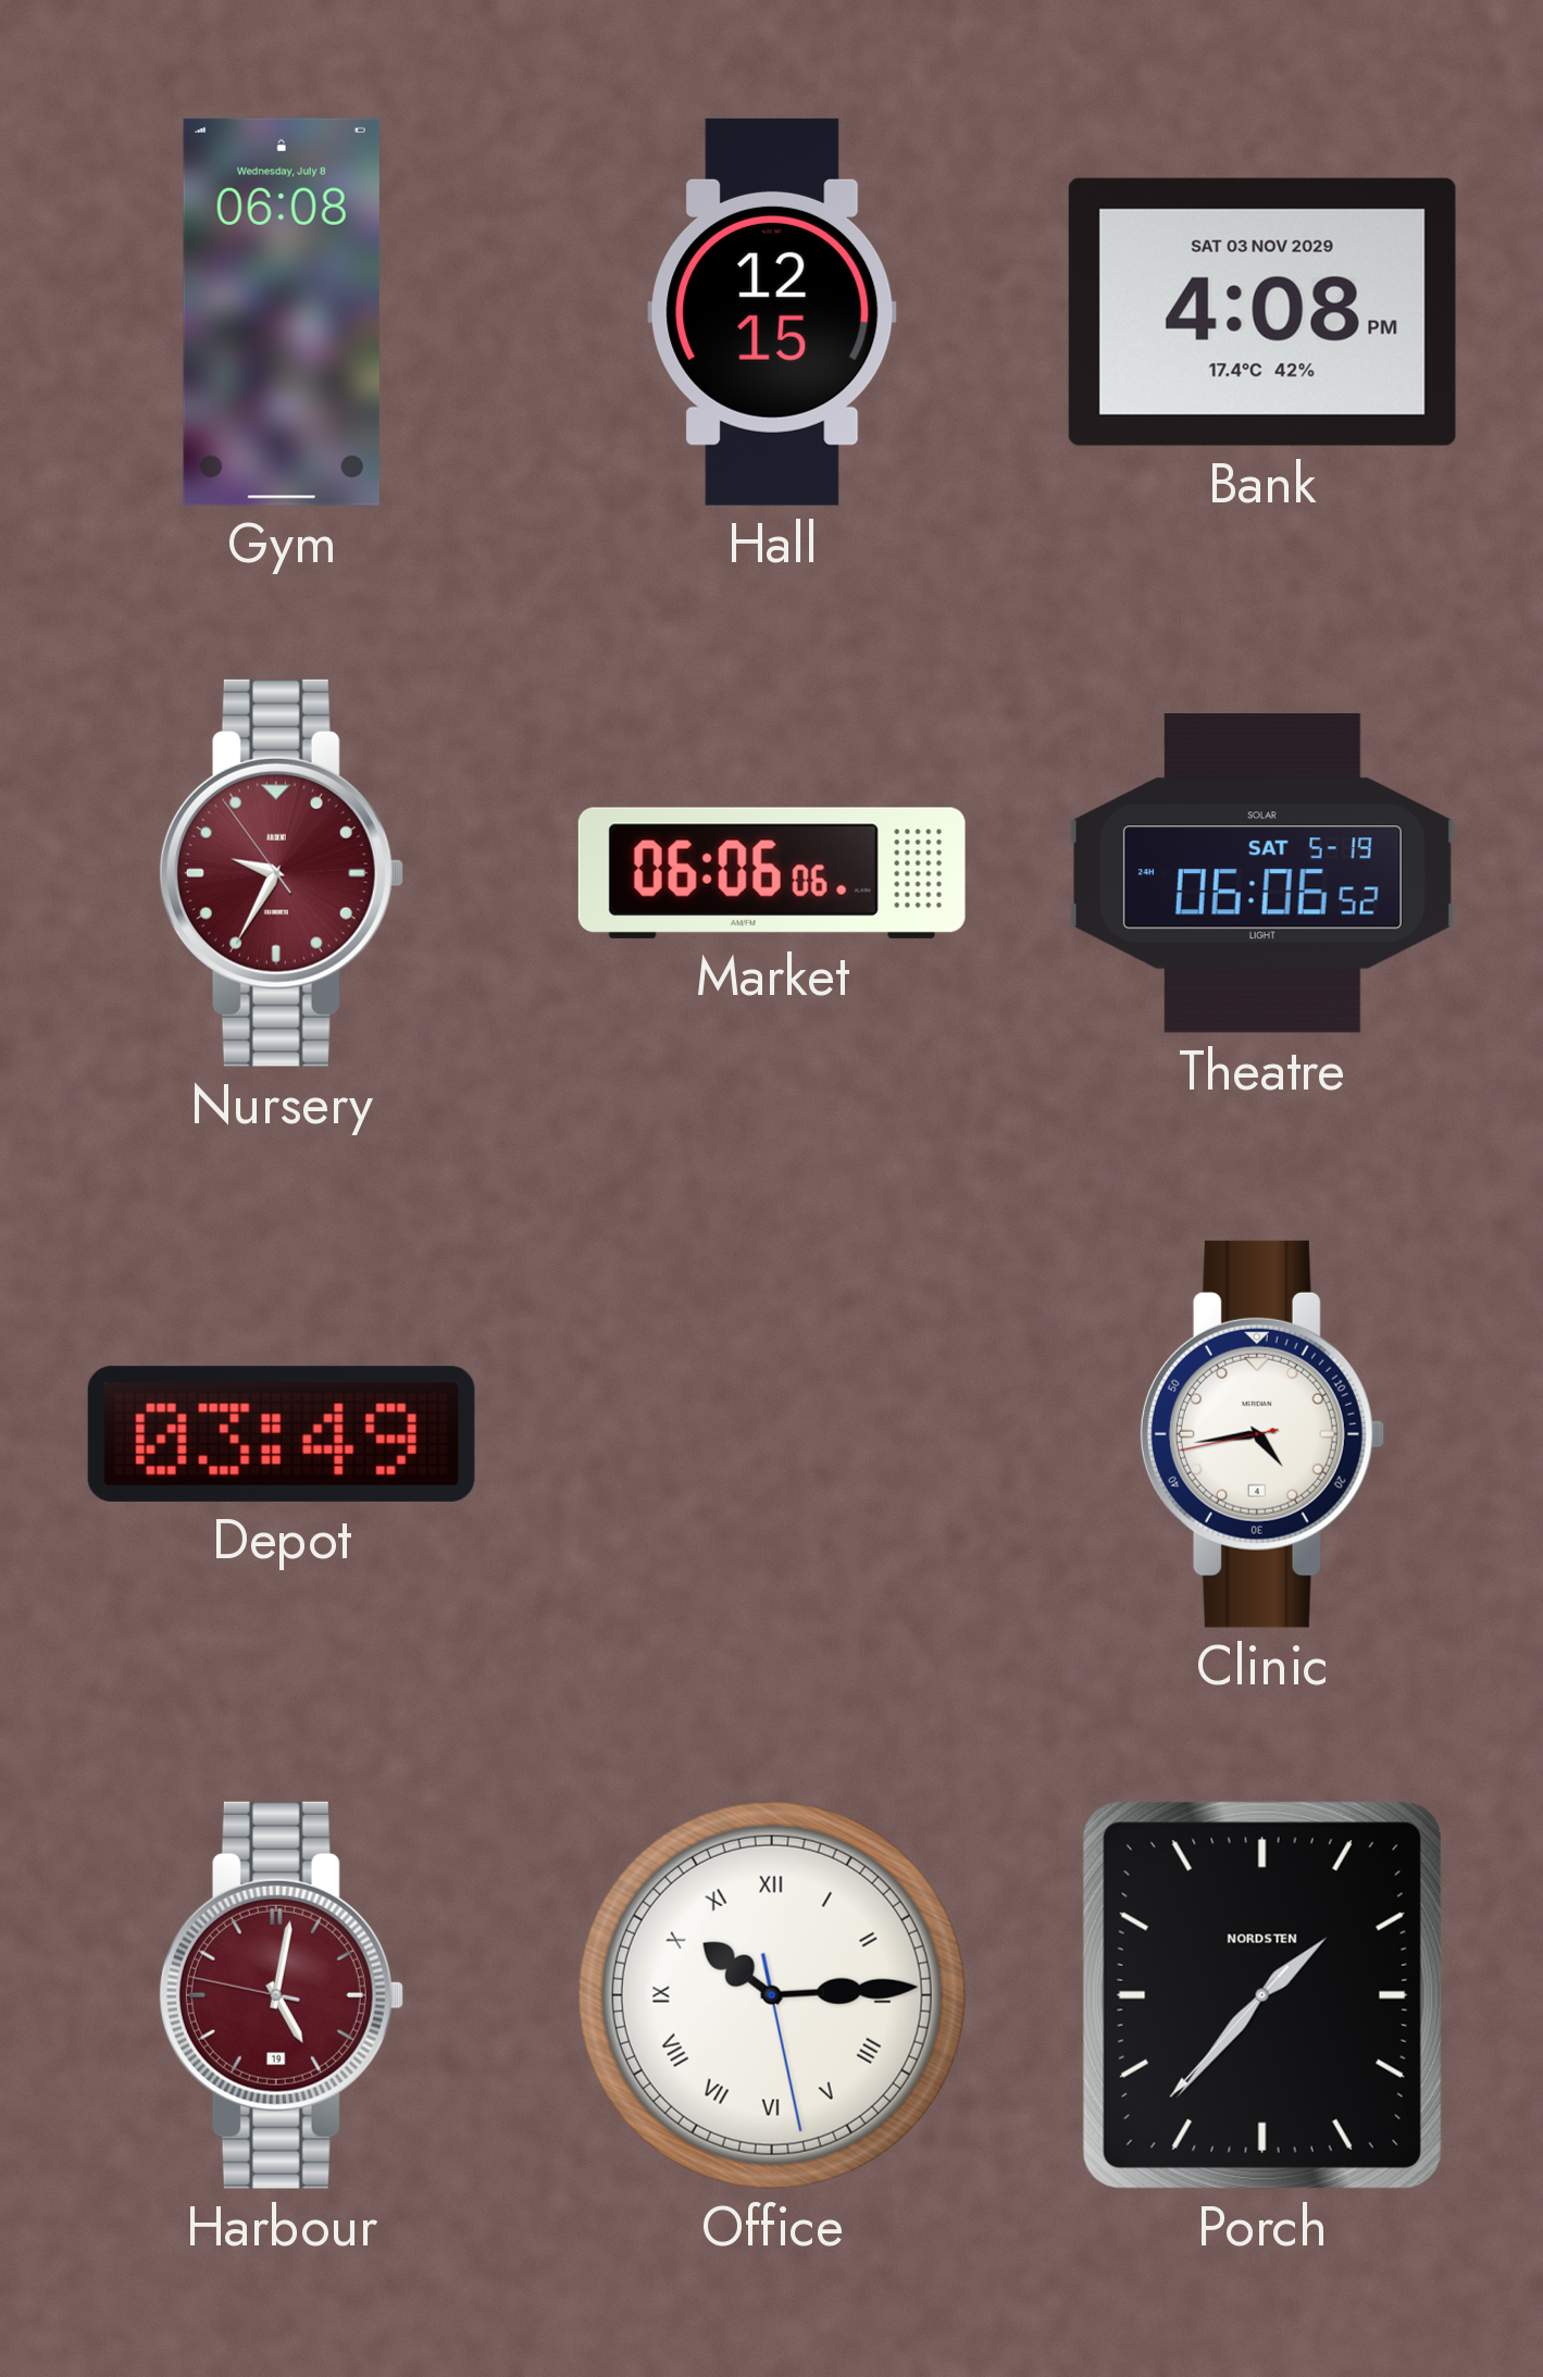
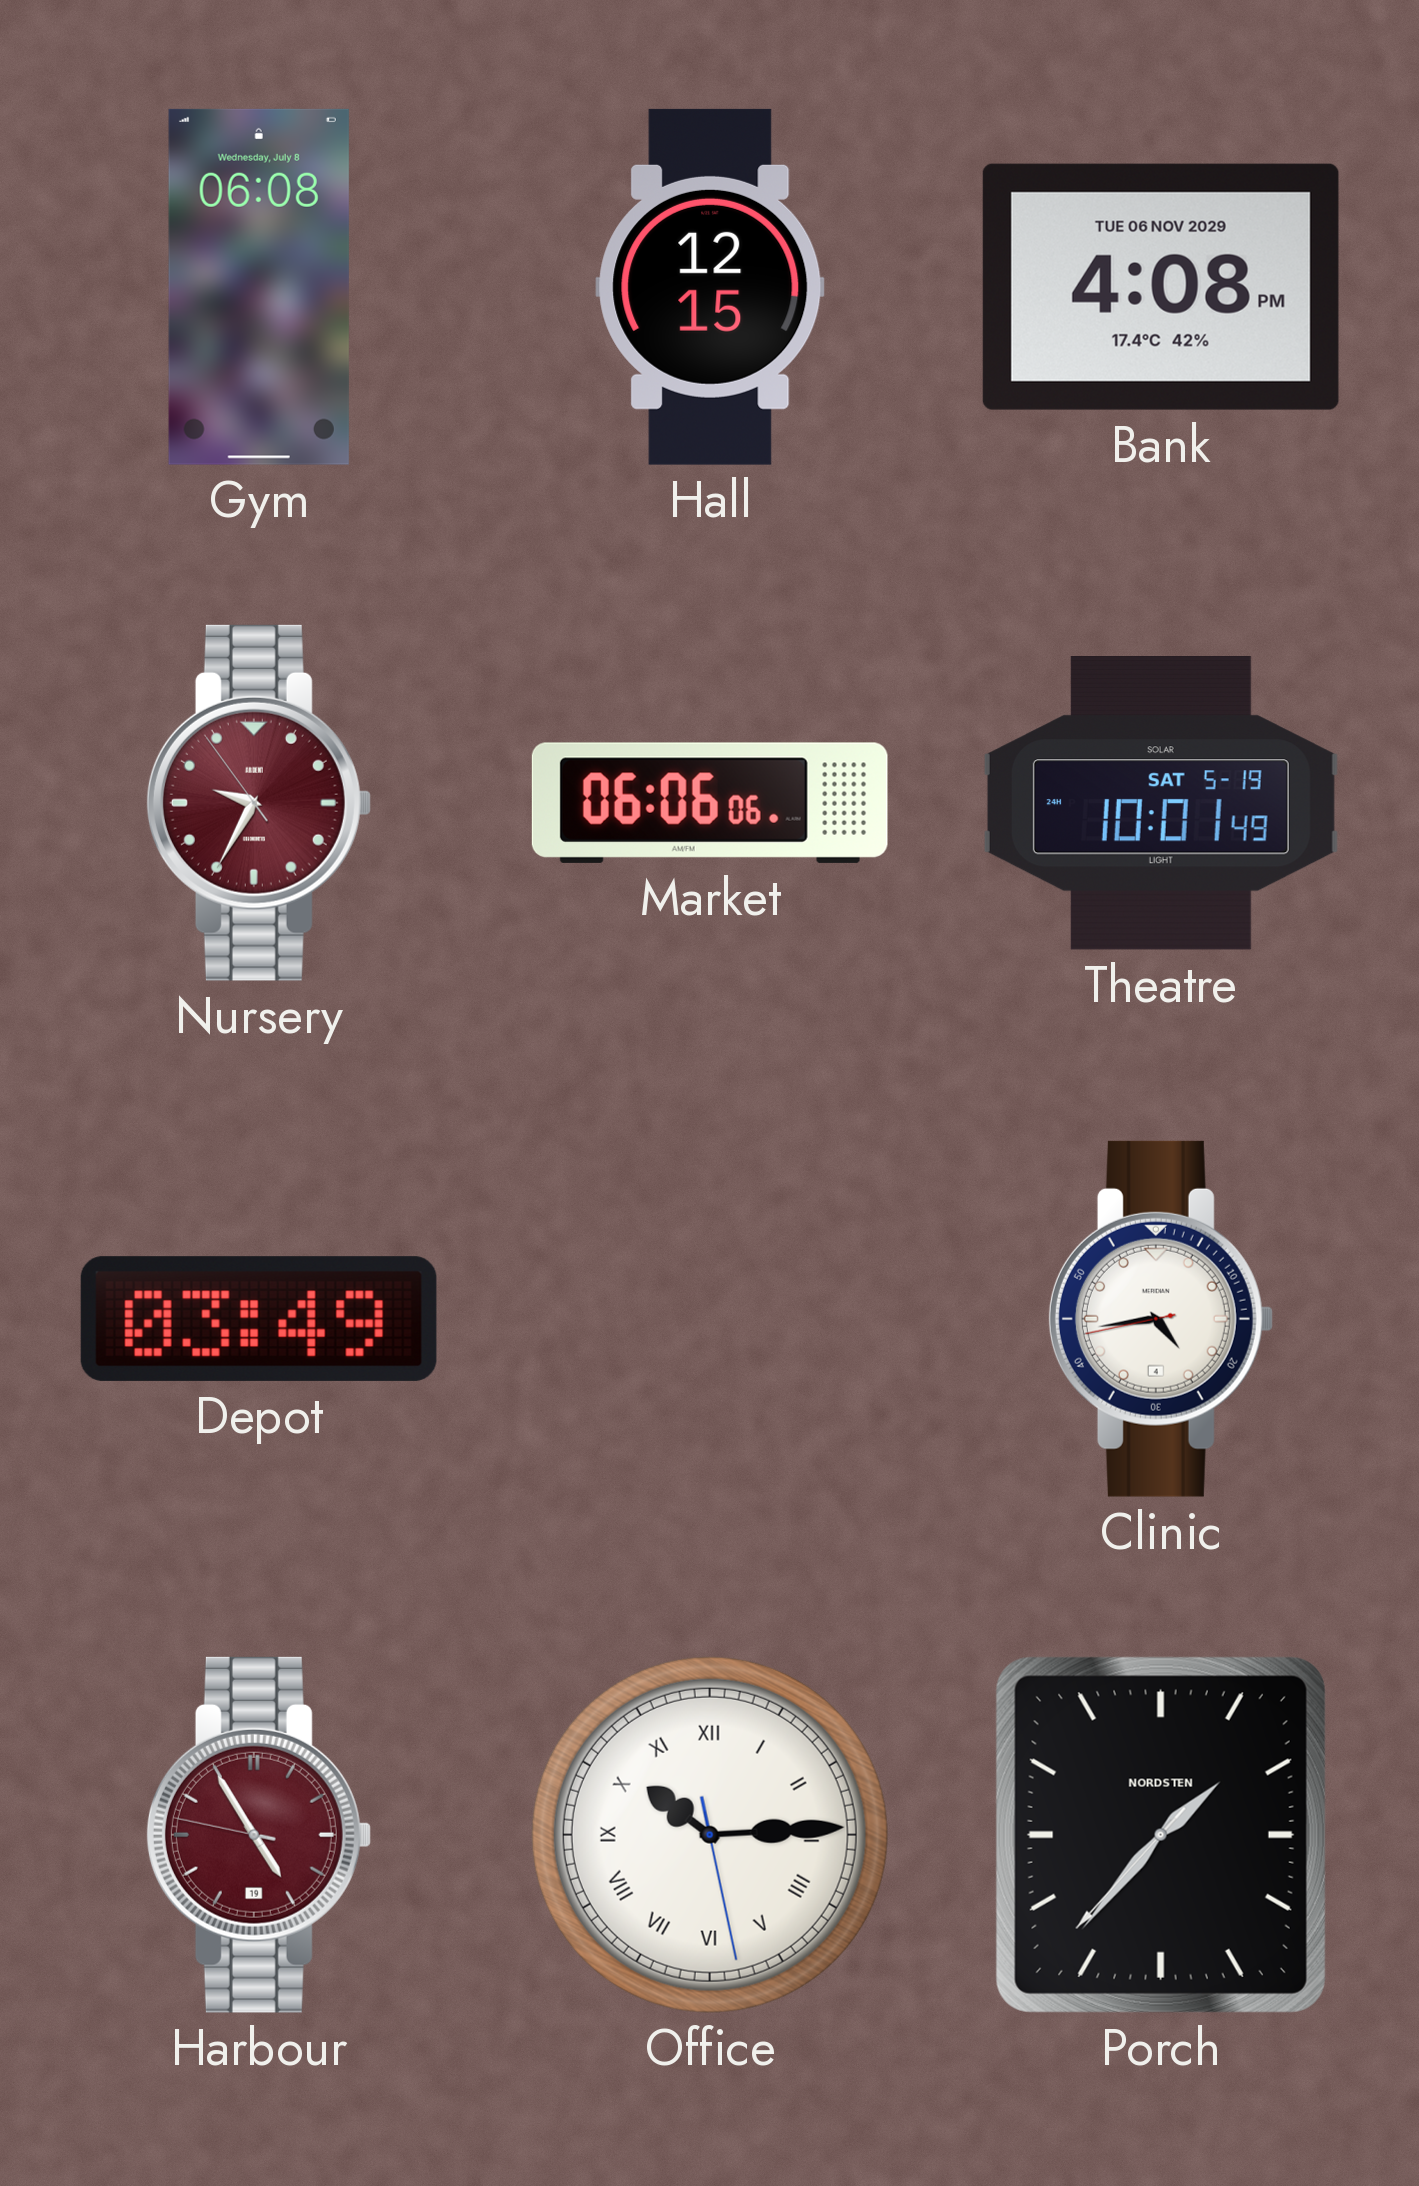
Bank date: SAT 03 NOV 2029 -> TUE 06 NOV 2029 (1161, 287)
Theatre: 06:06 -> 10:01 (1161, 804)
Harbour: 5:01 -> 4:54 (258, 1835)
